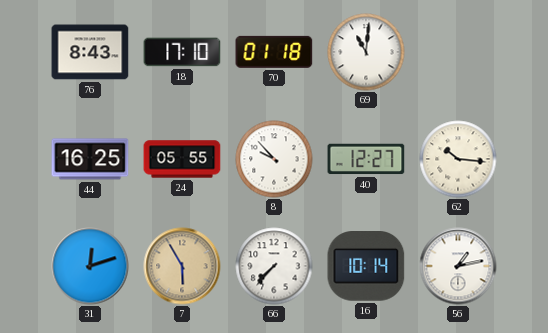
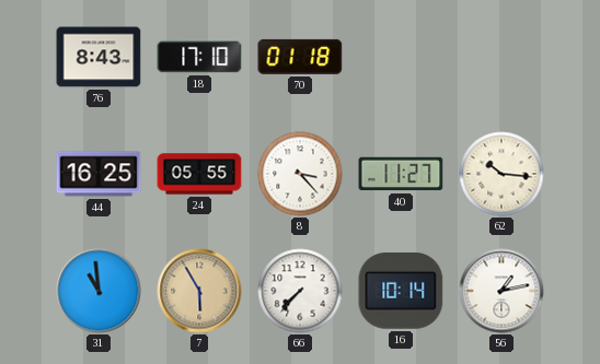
69: 11:01 -> none (366, 52)
8: 9:53 -> 3:23 (300, 174)
40: 12:27 -> 11:27 (401, 174)
31: 12:12 -> 10:59 (99, 291)
